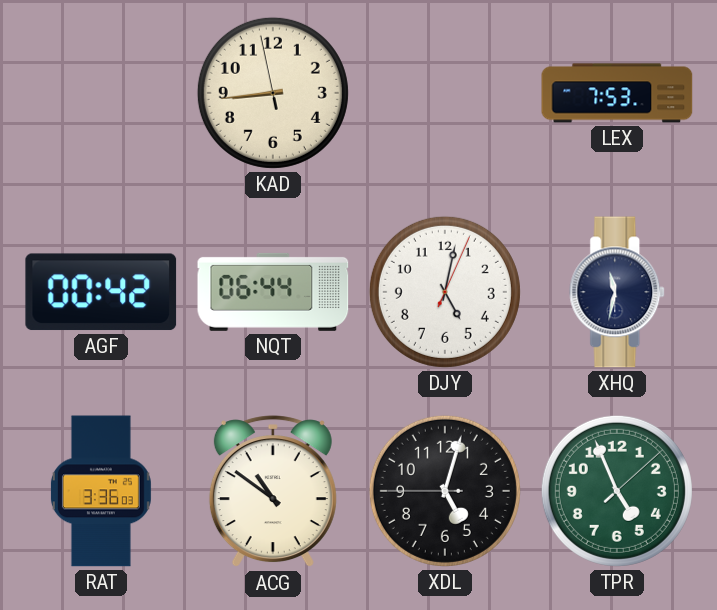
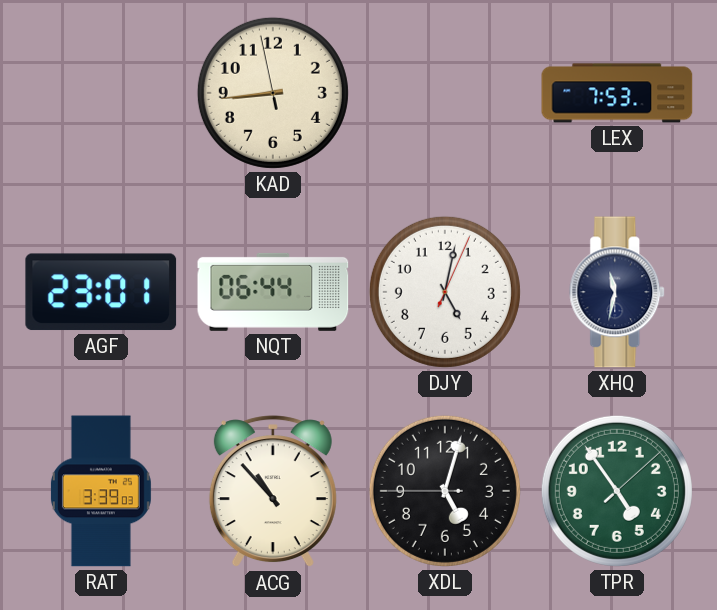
AGF: 00:42 -> 23:01 (101, 292)
RAT: 3:36 -> 3:39 (101, 491)
ACG: 10:51 -> 10:53 (273, 492)
TPR: 4:56 -> 4:54 (617, 491)
